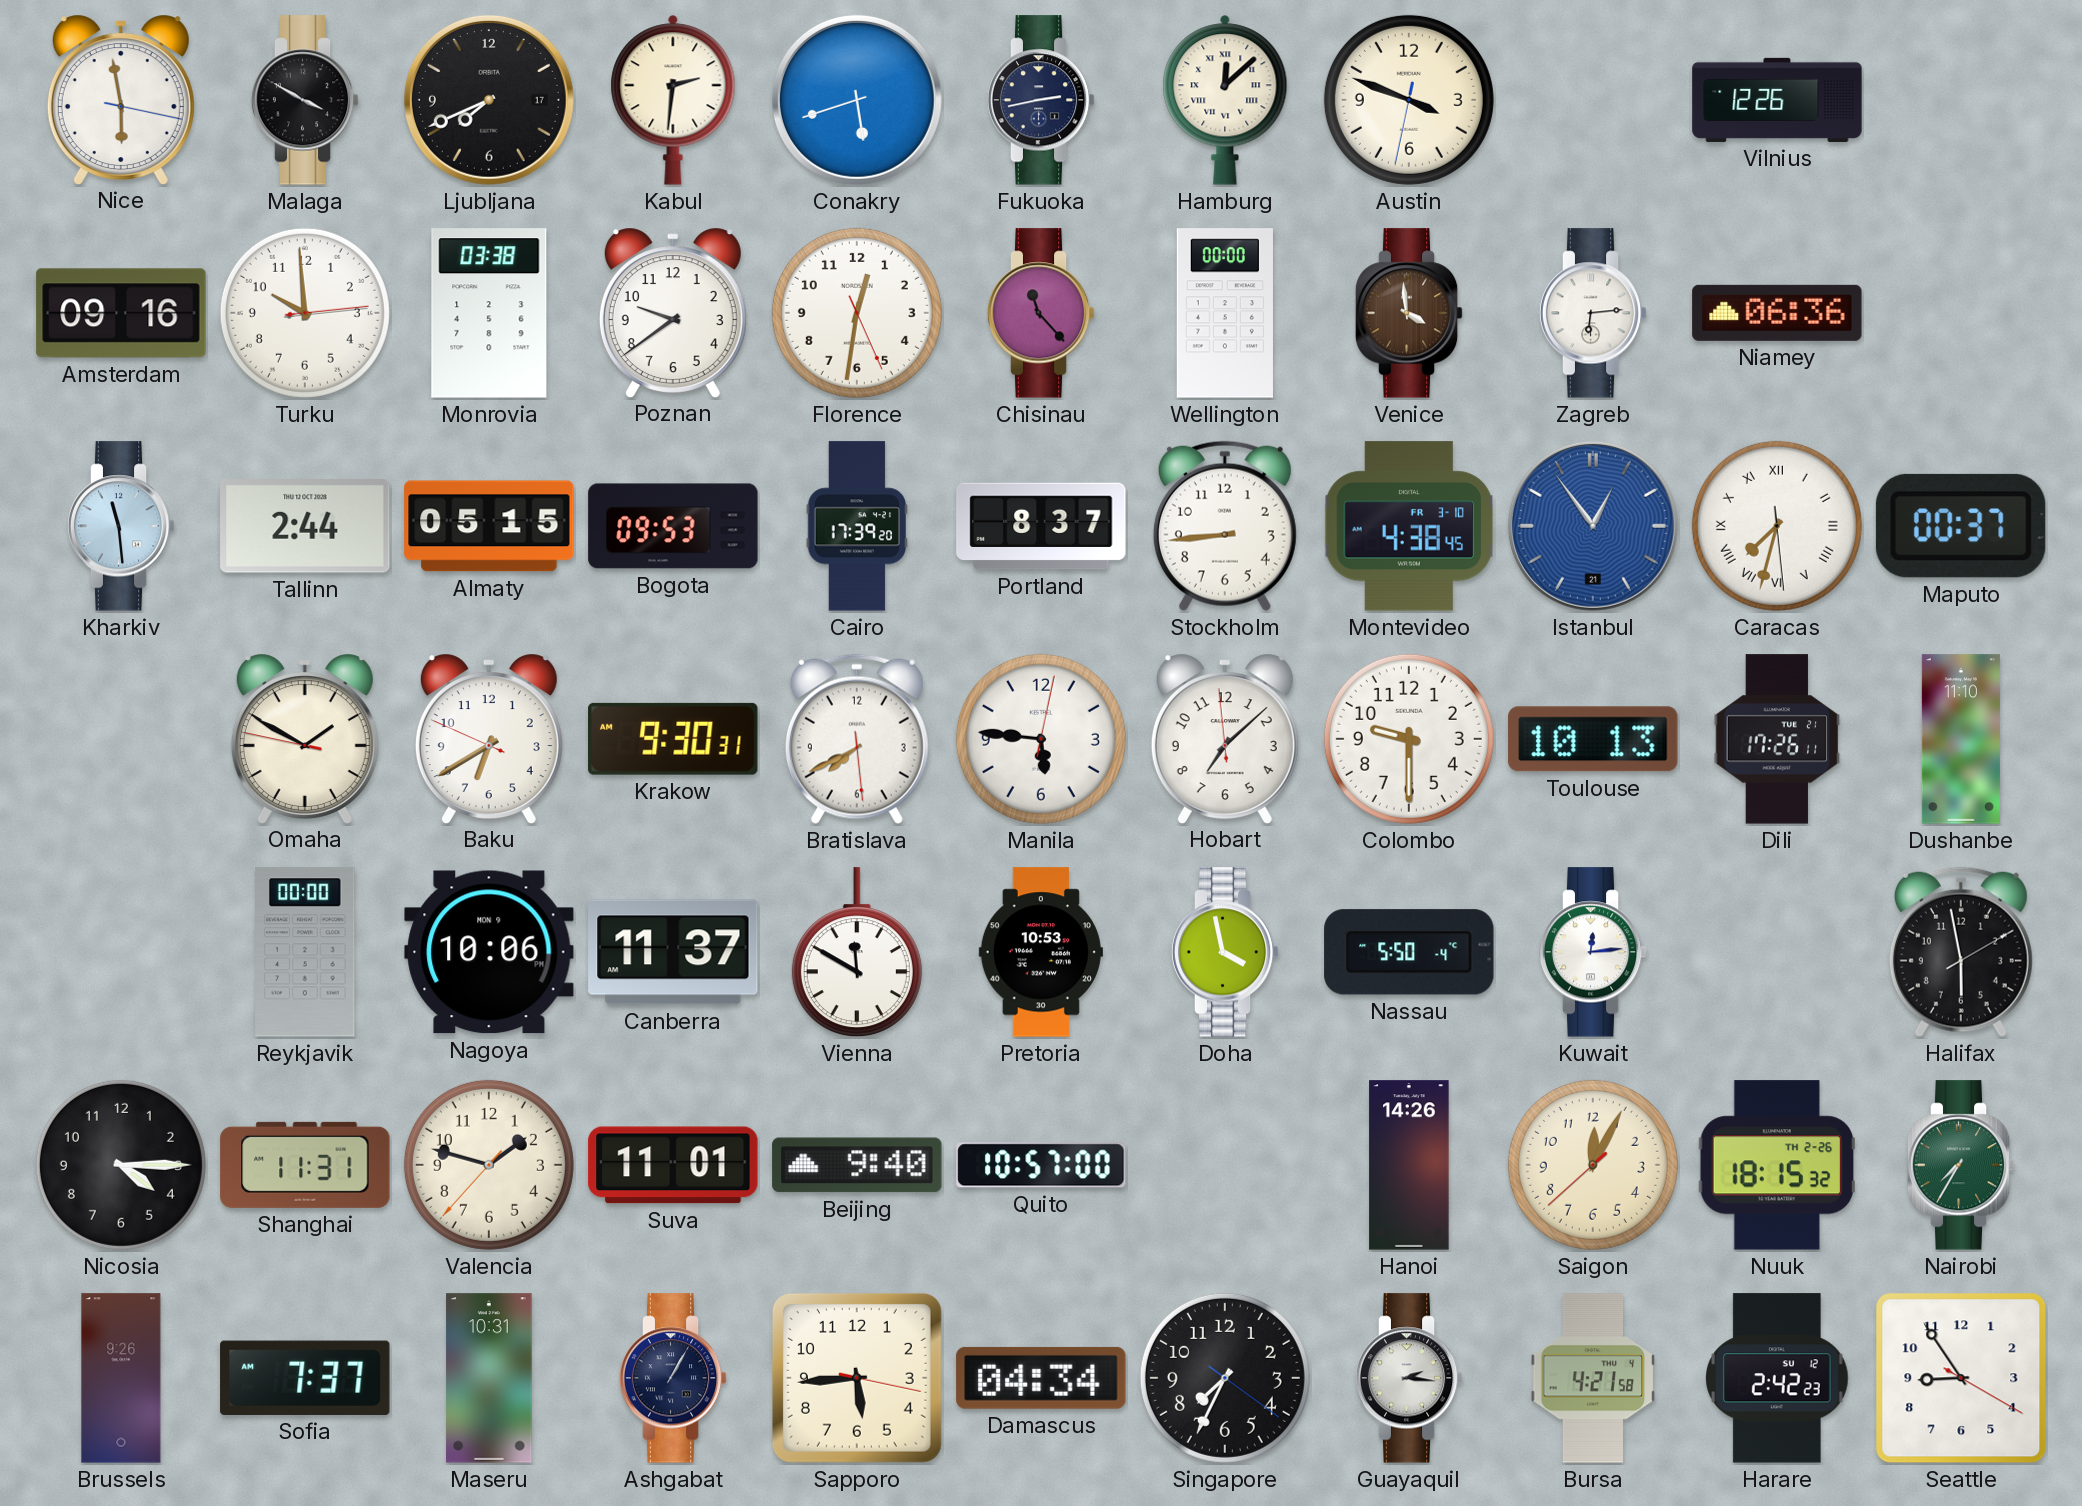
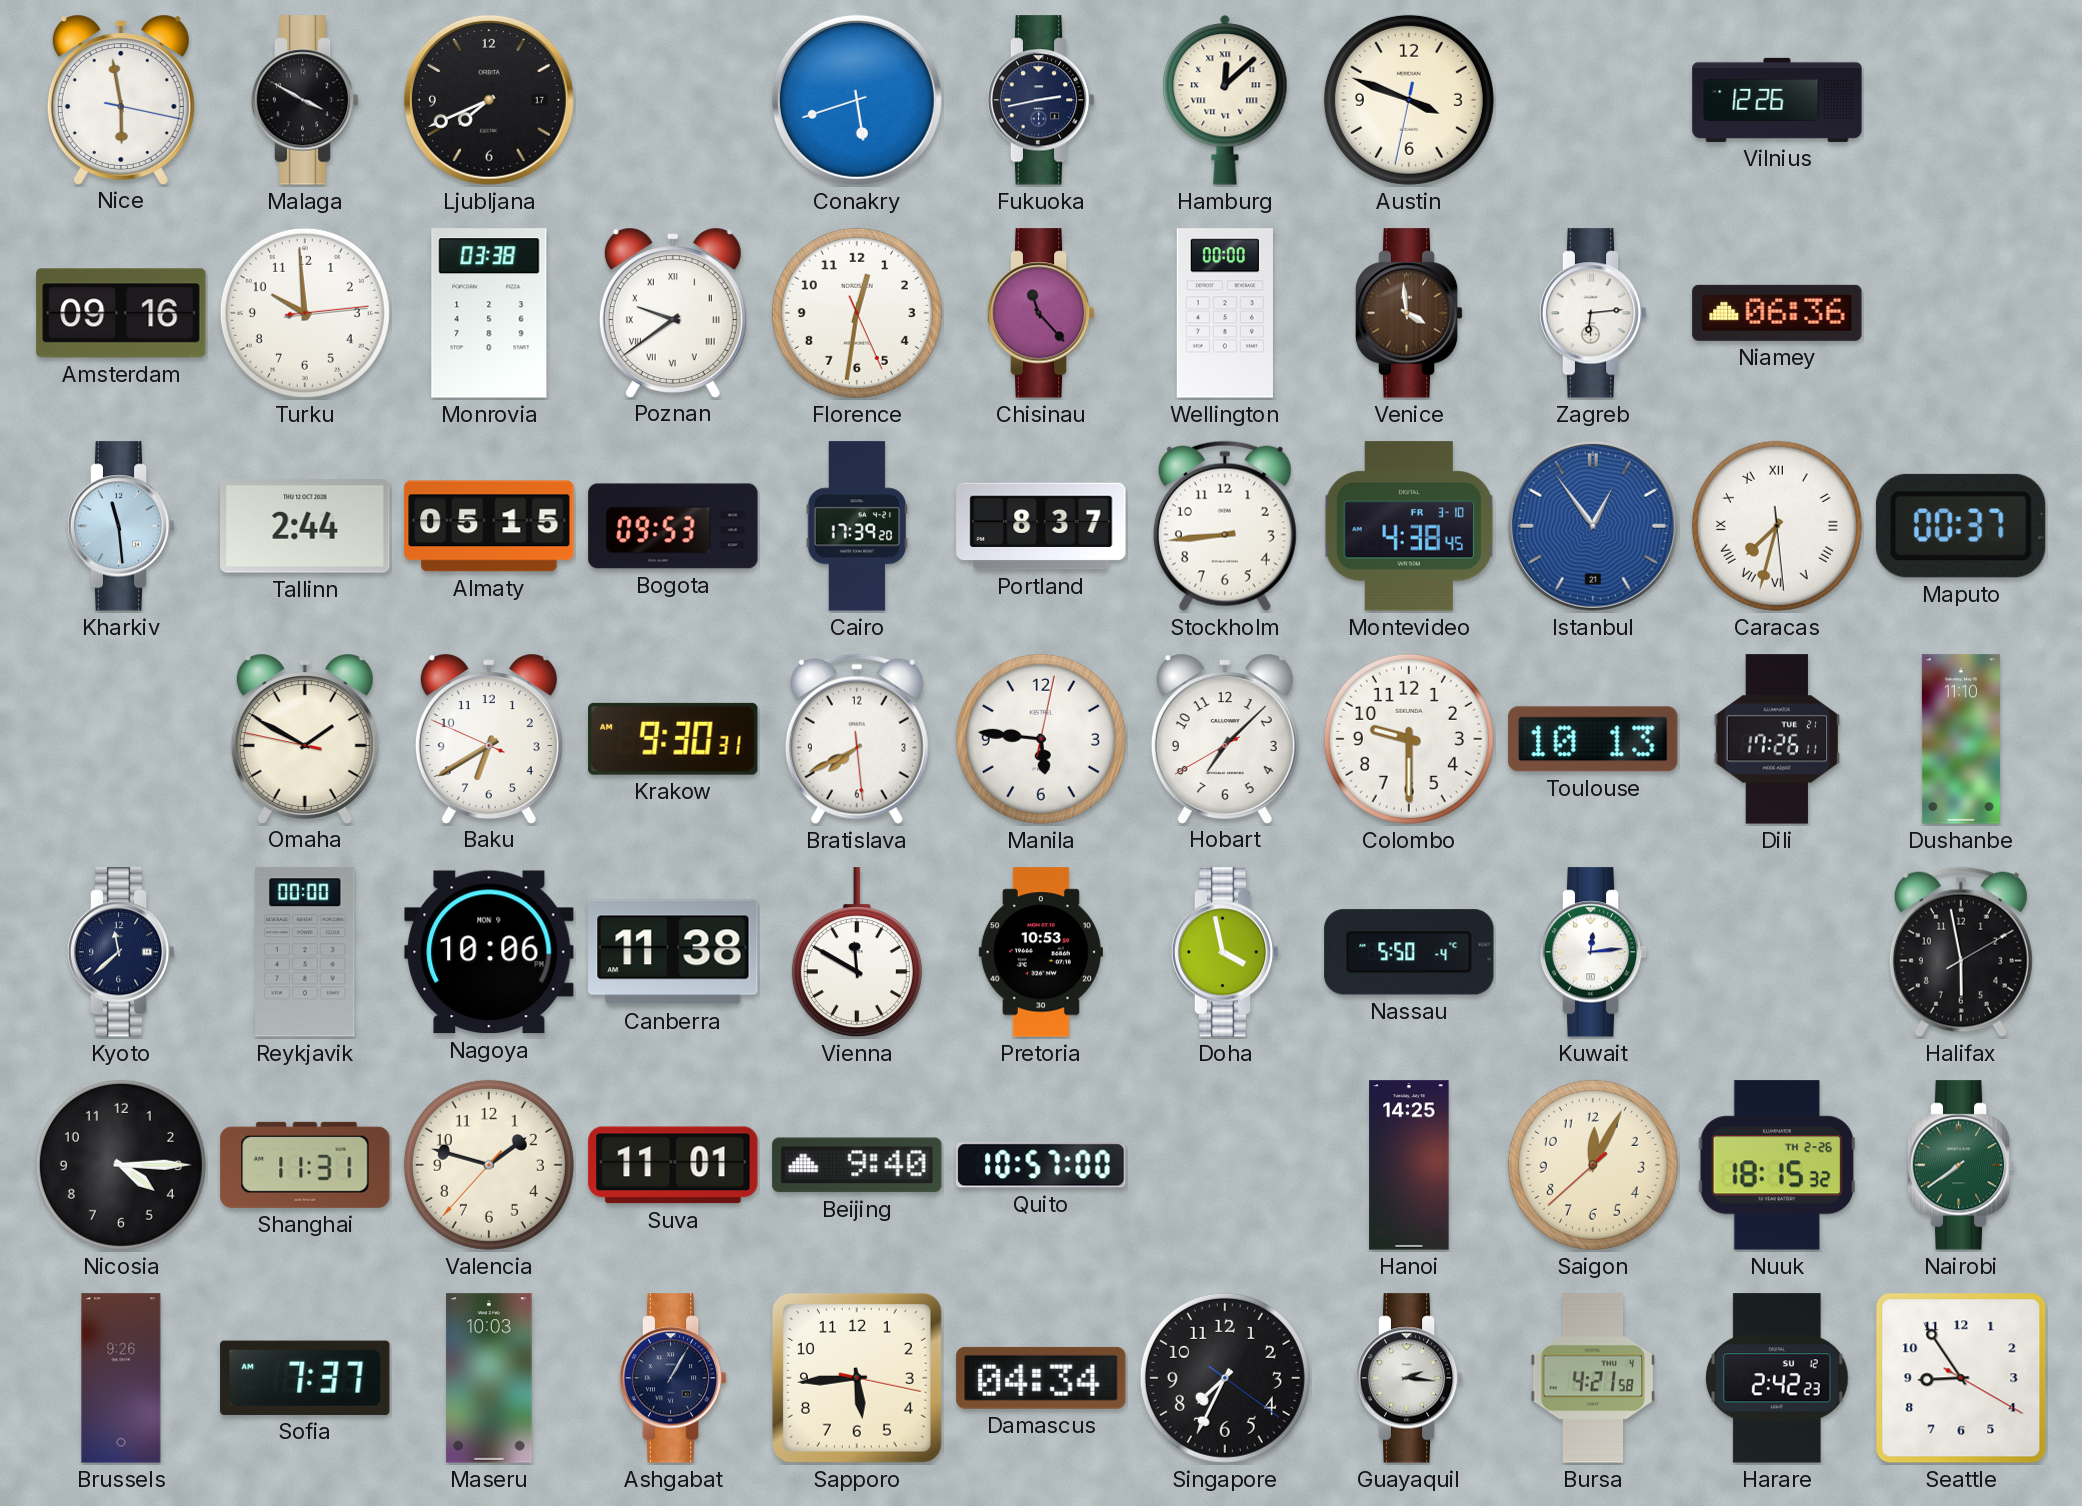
Kabul: 2:31 -> none (673, 100)
Poznan numerals: Arabic -> Roman (673, 312)
Hobart: 7:07:59 -> 7:07:40 (1225, 738)
Kyoto: none -> 11:38 (121, 952)
Canberra: 11:37 -> 11:38 (673, 952)
Hanoi: 14:26 -> 14:25 (1409, 1165)
Nairobi: 7:35 -> 7:39 (1961, 1165)
Maseru: 10:31 -> 10:03 (489, 1378)
